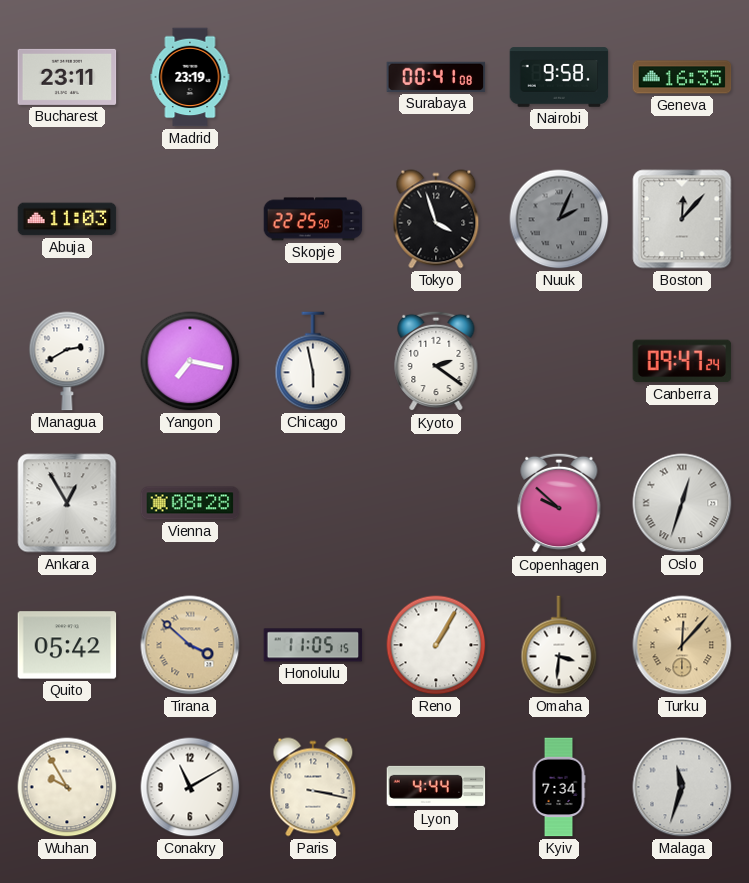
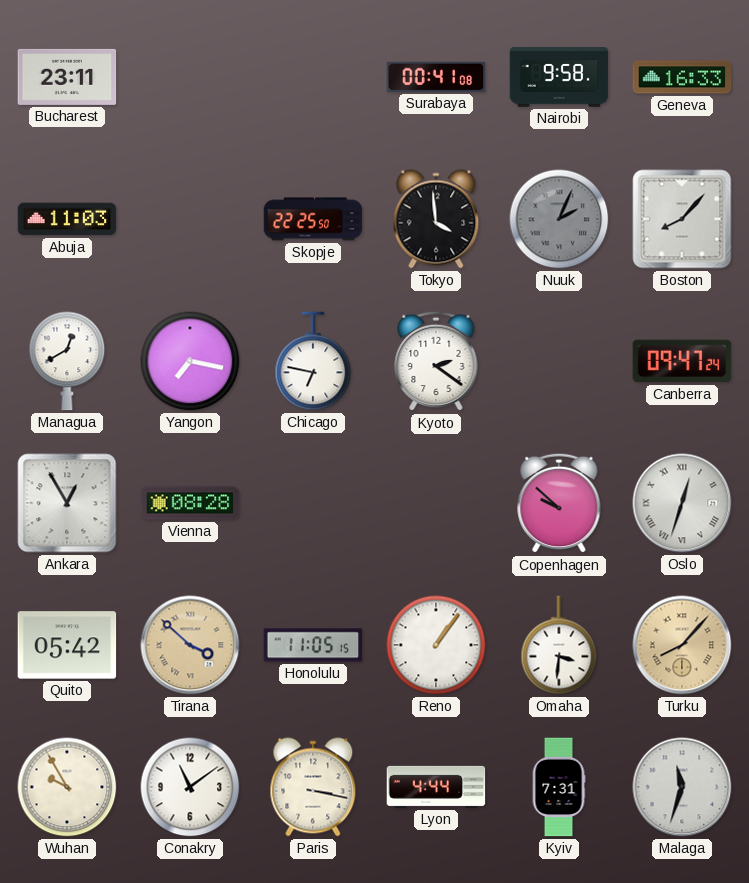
Madrid: 23:19 -> none (190, 77)
Geneva: 16:35 -> 16:33 (682, 77)
Tokyo: 3:57 -> 3:59 (436, 219)
Boston: 12:07 -> 8:07 (682, 219)
Managua: 2:40 -> 12:40 (67, 361)
Chicago: 5:58 -> 6:47 (313, 361)
Reno: 1:05 -> 1:06 (436, 645)
Turku: 12:07 -> 8:07 (682, 645)
Conakry: 11:10 -> 11:09 (190, 787)
Kyiv: 7:34 -> 7:31 (559, 787)
